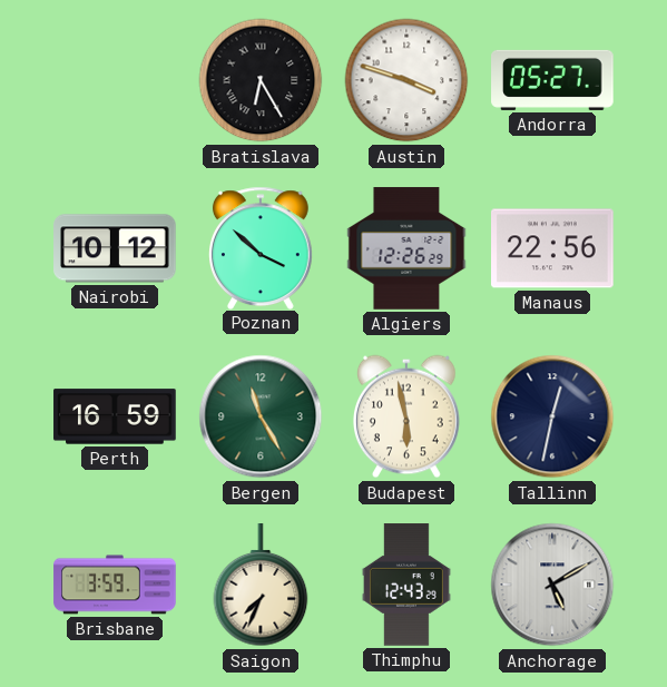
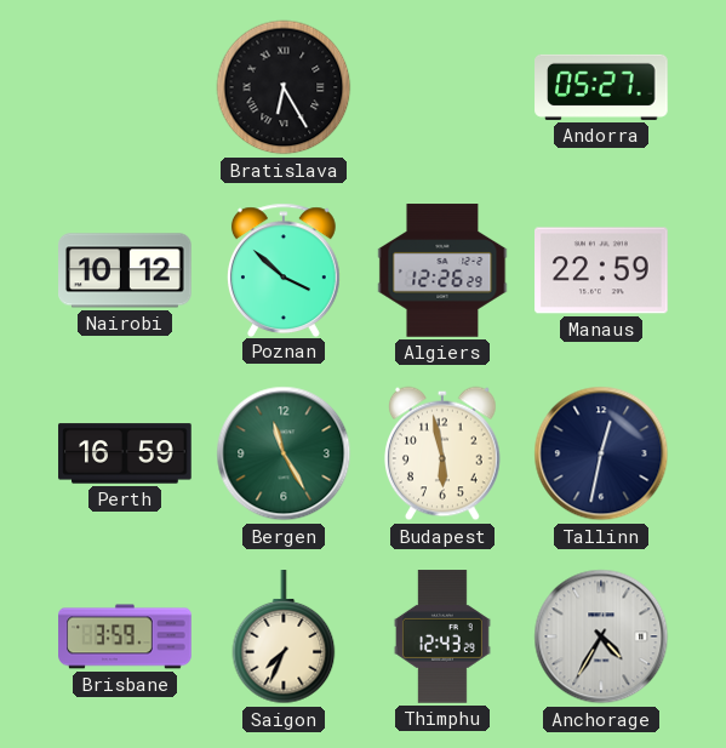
Austin: 3:48 -> none (406, 80)
Manaus: 22:56 -> 22:59 (601, 270)
Anchorage: 5:10 -> 4:35 (601, 636)
